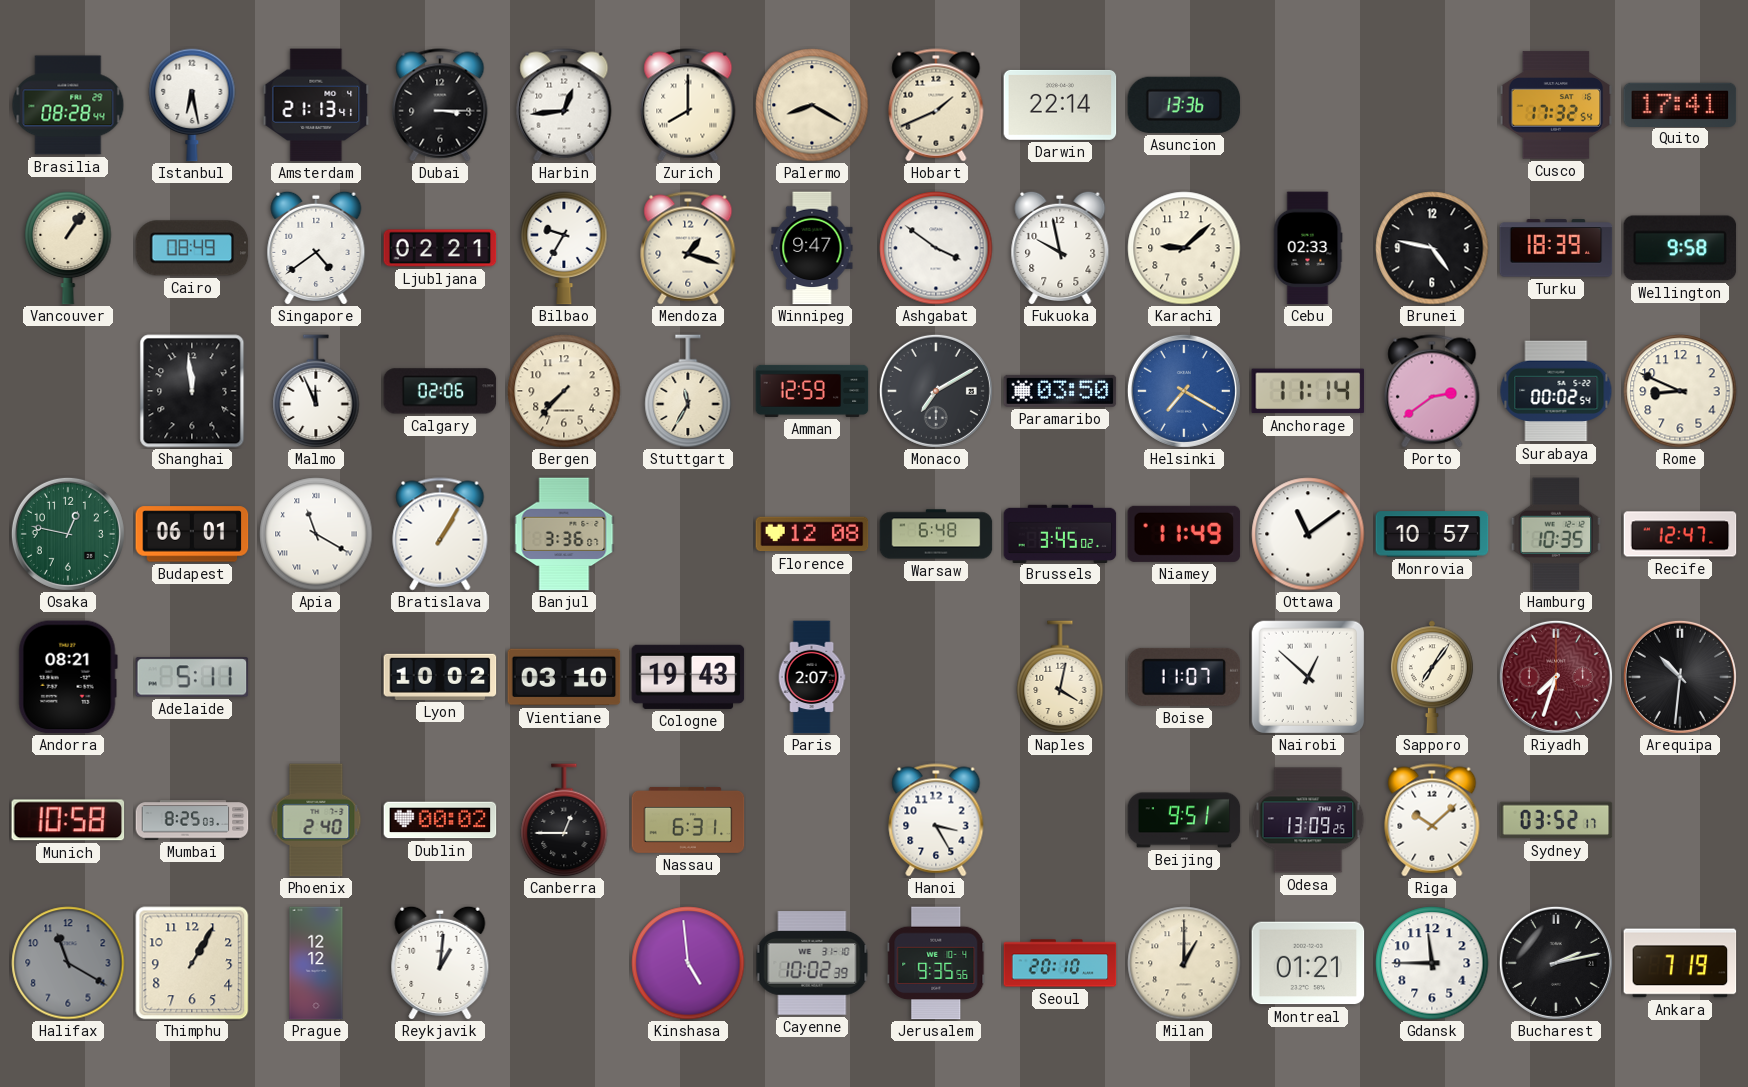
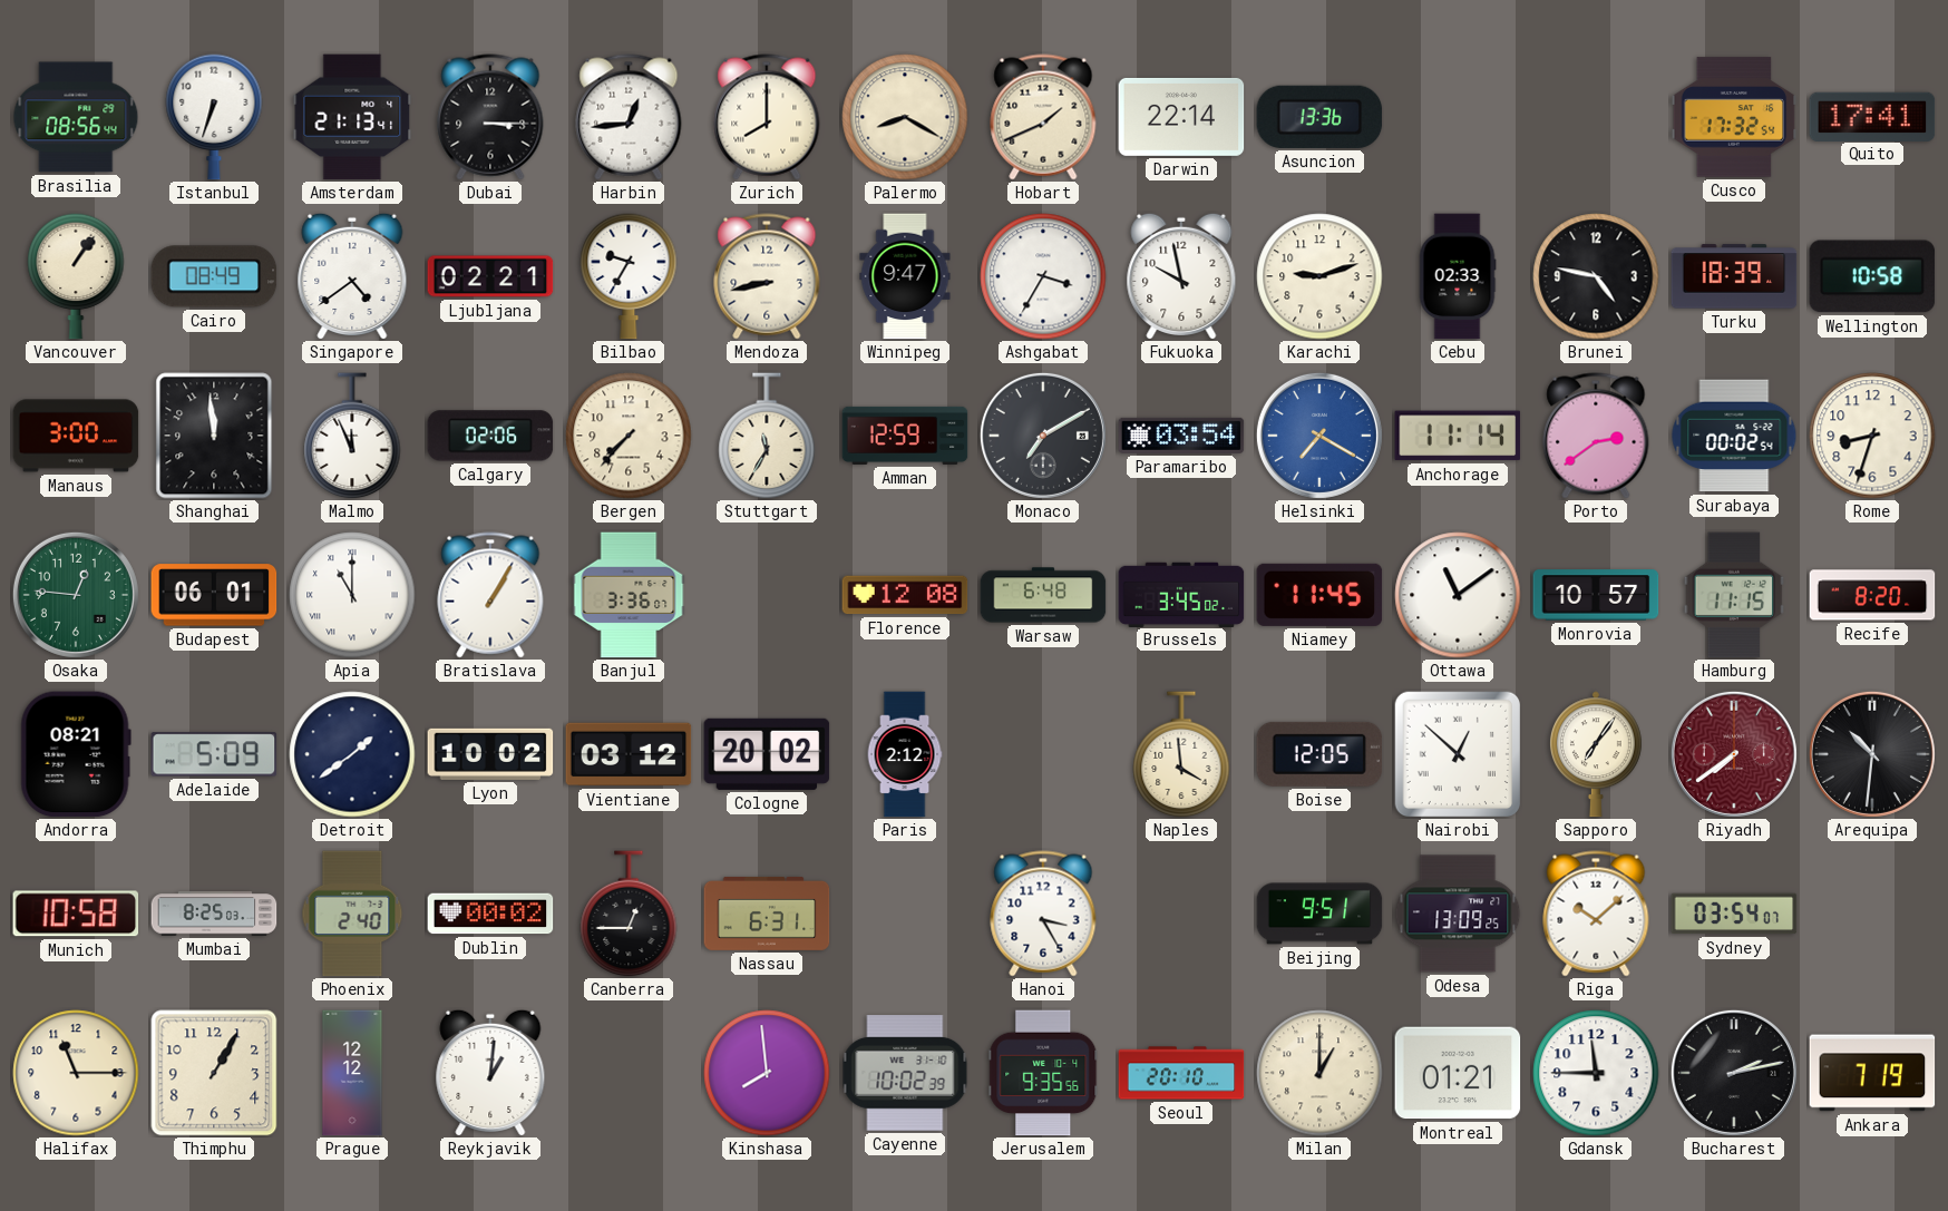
Brasilia: 08:28 -> 08:56 (76, 117)
Istanbul: 6:28 -> 6:33 (214, 117)
Mendoza: 1:18 -> 8:43 (767, 276)
Ashgabat: 3:51 -> 3:35 (1043, 276)
Karachi: 9:08 -> 9:12 (1319, 276)
Wellington: 9:58 -> 10:58 (1872, 276)
Manaus: none -> 3:00 (76, 436)
Paramaribo: 03:50 -> 03:54 (1181, 436)
Rome: 8:49 -> 8:33 (1872, 436)
Osaka: 12:47 -> 12:46 (76, 595)
Apia: 11:20 -> 11:00 (352, 595)
Niamey: 11:49 -> 11:45 (1319, 595)
Hamburg: 10:35 -> 11:15 (1734, 595)
Recife: 12:47 -> 8:20 (1872, 595)
Adelaide: 5:11 -> 5:09 (214, 754)
Detroit: none -> 1:39 (352, 754)
Vientiane: 03:10 -> 03:12 (629, 754)
Cologne: 19:43 -> 20:02 (767, 754)
Paris: 2:07 -> 2:12 (905, 754)
Naples: 4:02 -> 3:59 (1181, 754)
Boise: 11:07 -> 12:05 (1319, 754)
Riyadh: 7:33 -> 7:39 (1734, 754)
Sydney: 03:52 -> 03:54 (1734, 914)
Halifax: 11:20 -> 11:15 (76, 1073)
Halifax dial: grey -> cream (76, 1073)
Kinshasa: 4:59 -> 7:59 (767, 1073)
